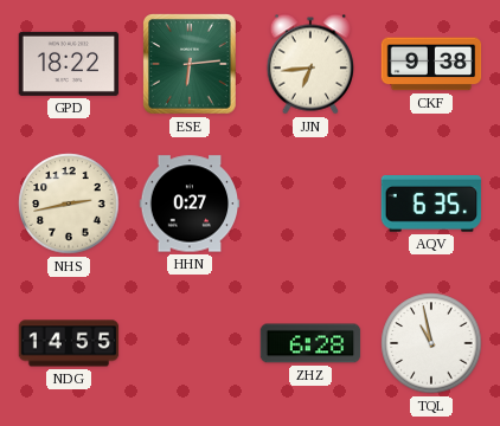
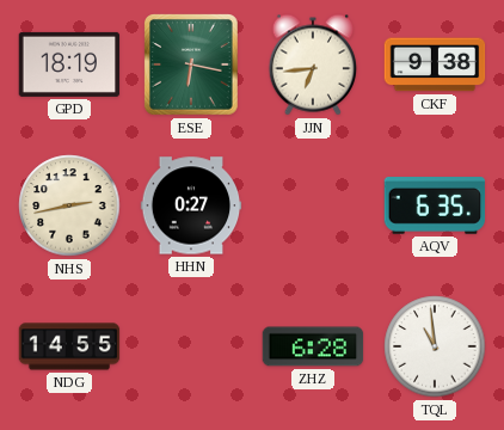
GPD: 18:22 -> 18:19 (69, 64)
ESE: 6:14 -> 6:17 (192, 66)
TQL: 10:58 -> 10:59 (435, 346)
